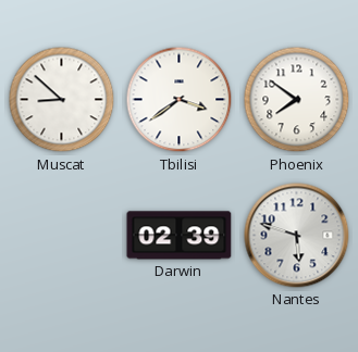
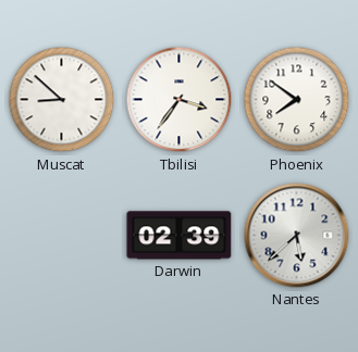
Tbilisi: 3:39 -> 3:36 (180, 100)
Nantes: 5:48 -> 5:38 (297, 236)
